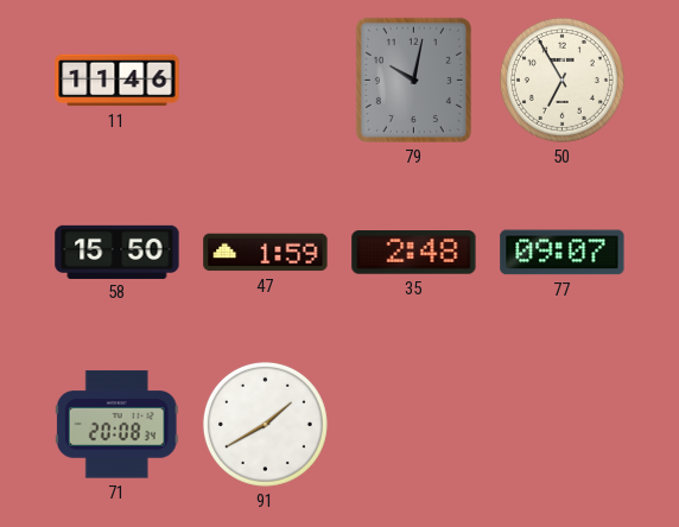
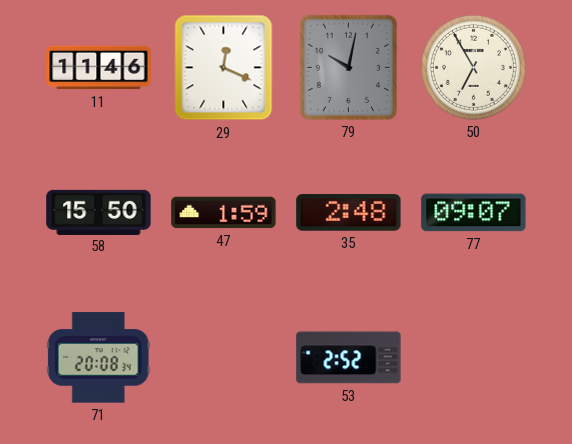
29: none -> 12:19 (224, 68)
91: 1:40 -> none (265, 424)
53: none -> 2:52 (349, 358)
